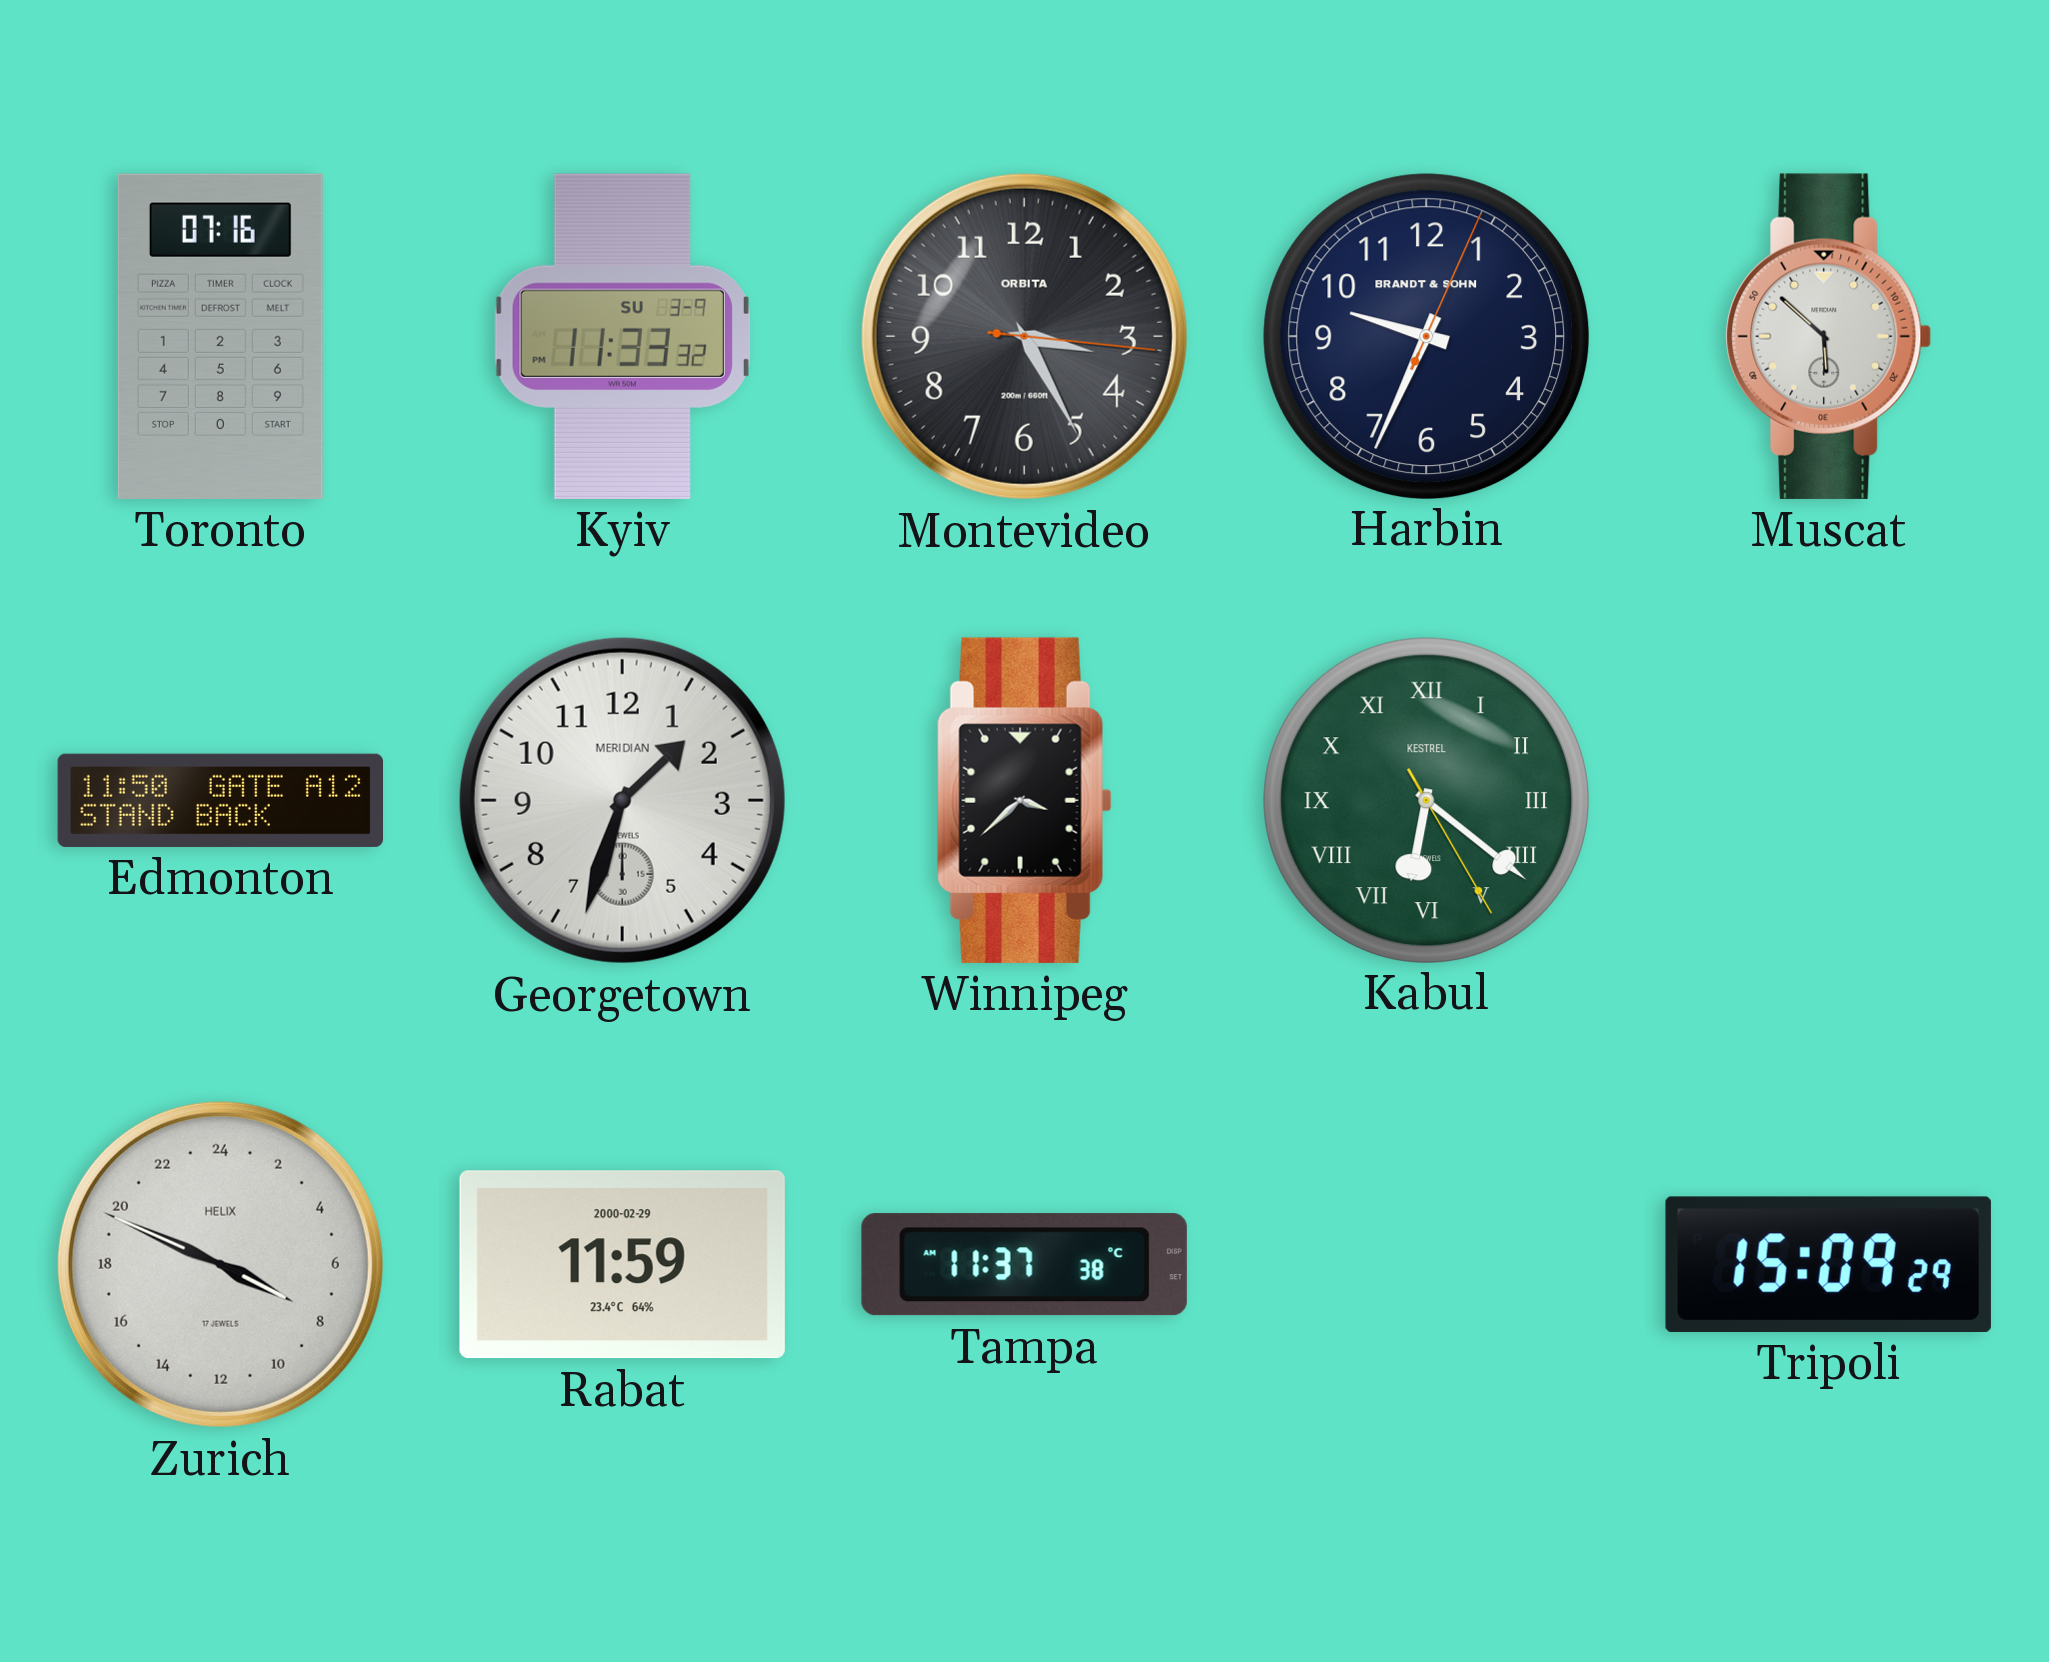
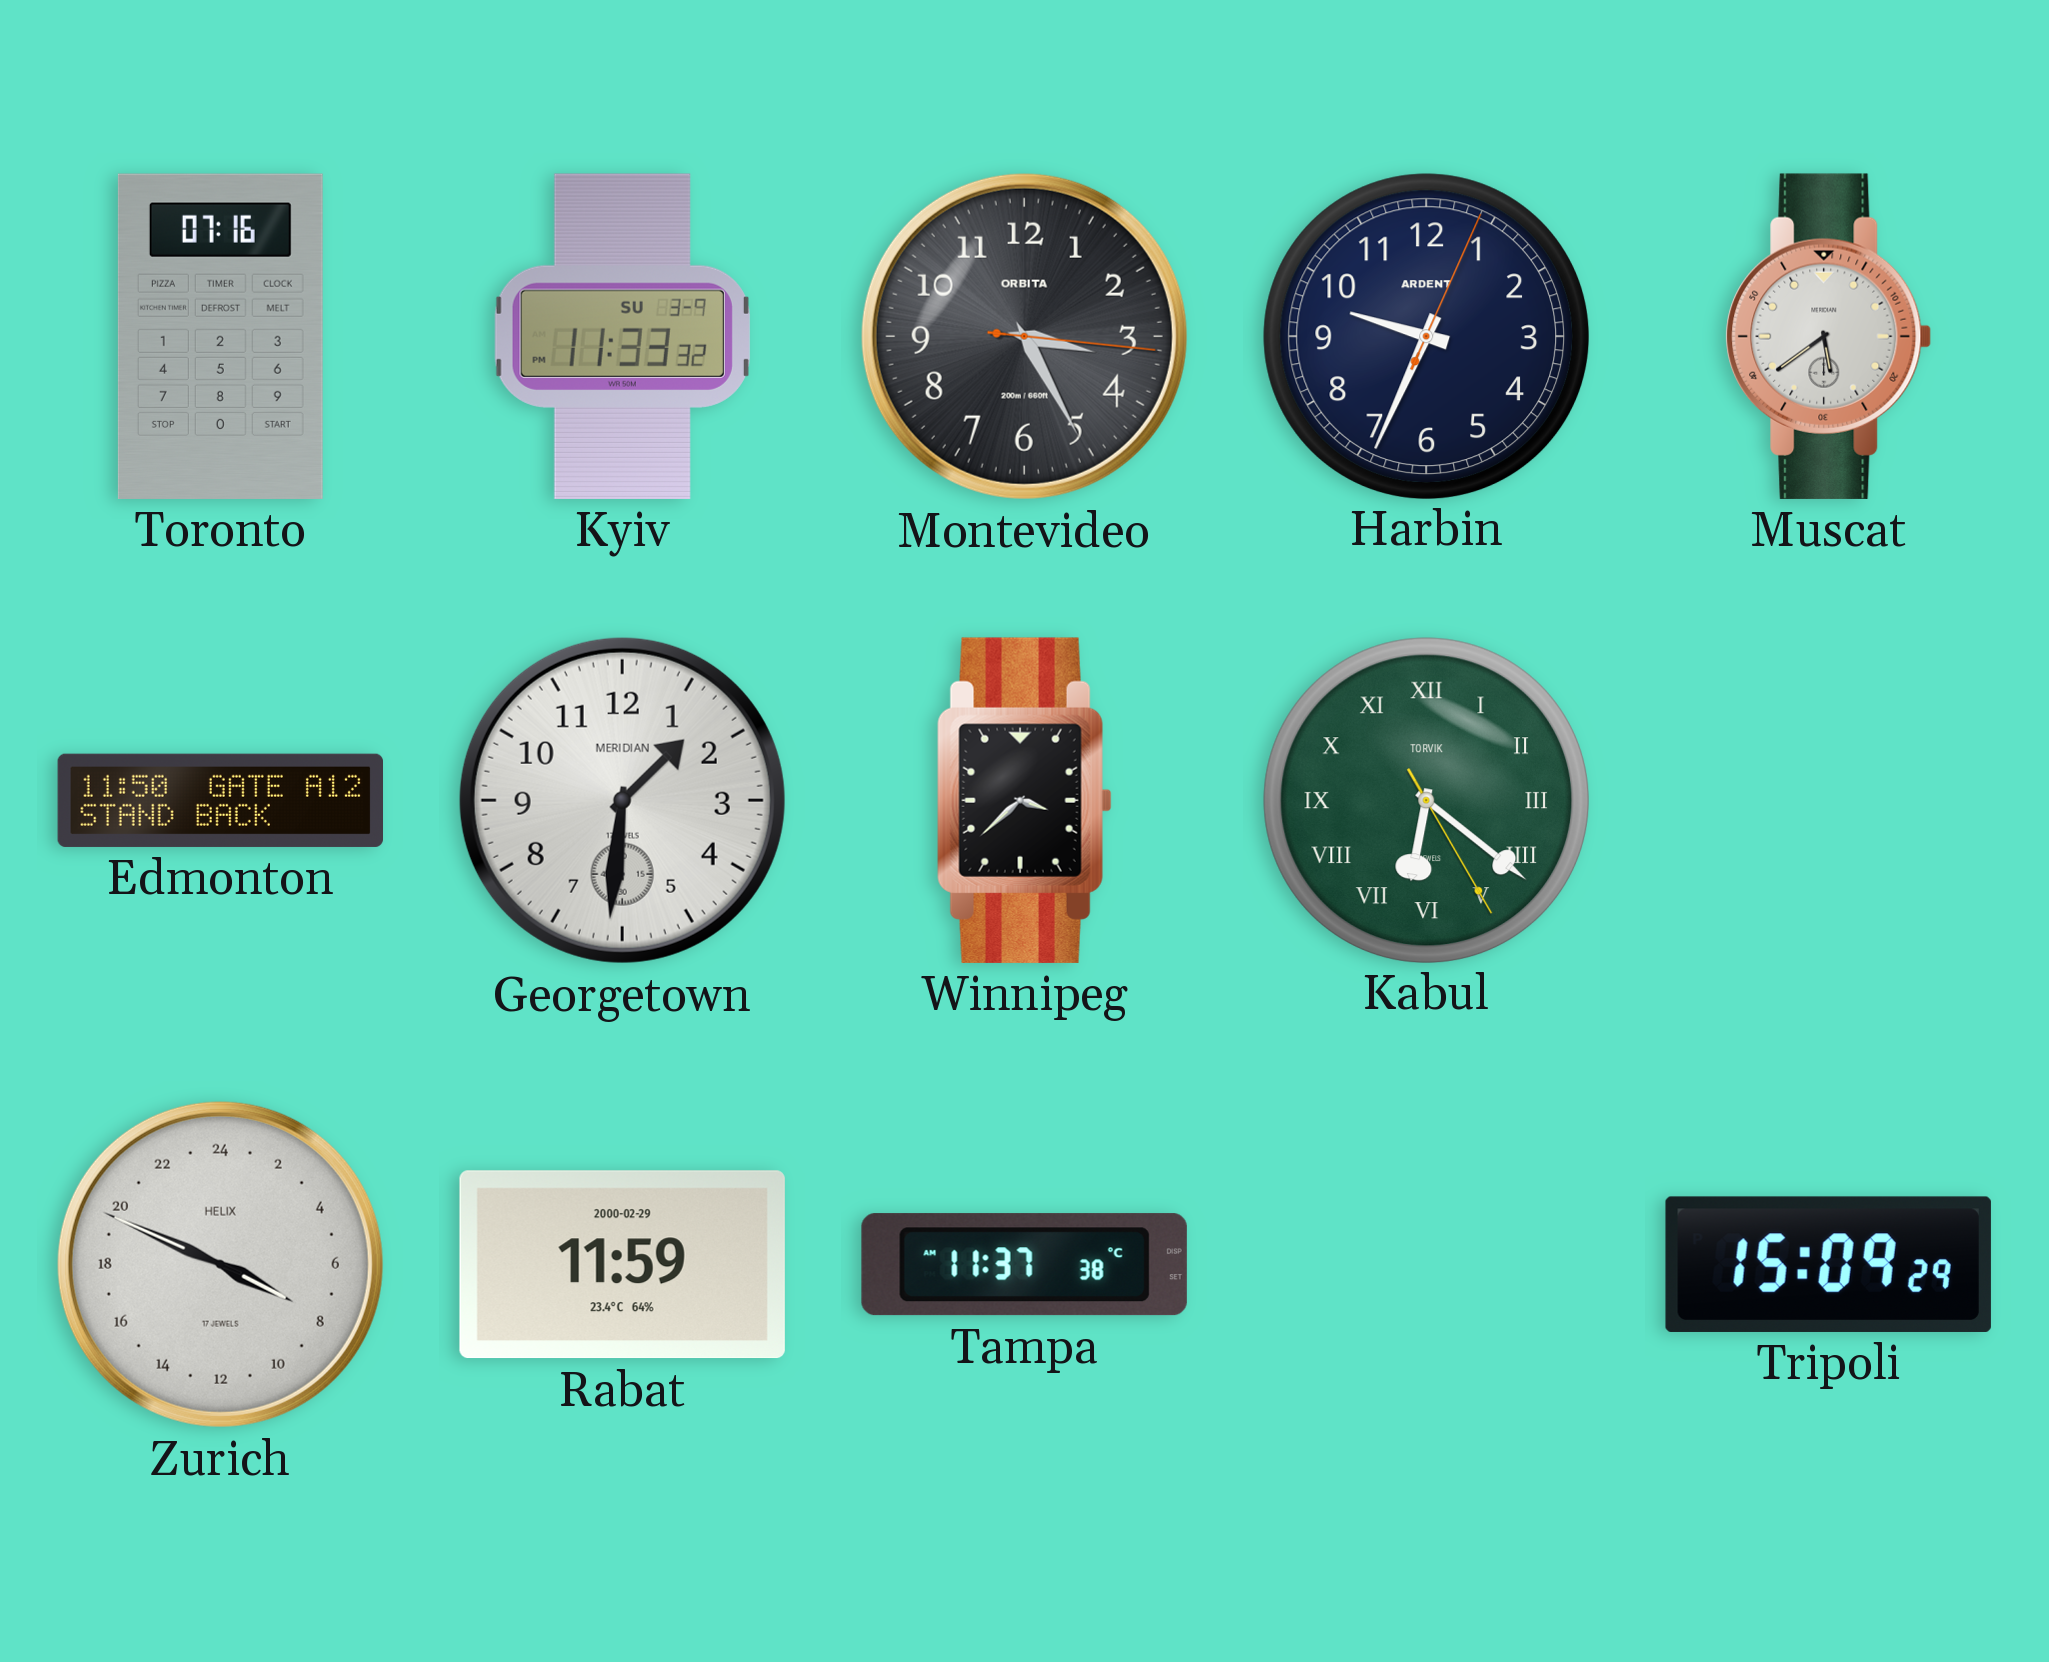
Harbin brand: BRANDT & SOHN -> ARDENT (1426, 336)
Muscat: 5:52 -> 5:39 (1829, 336)
Georgetown: 1:33 -> 1:31 (622, 800)
Kabul brand: KESTREL -> TORVIK (1426, 800)
